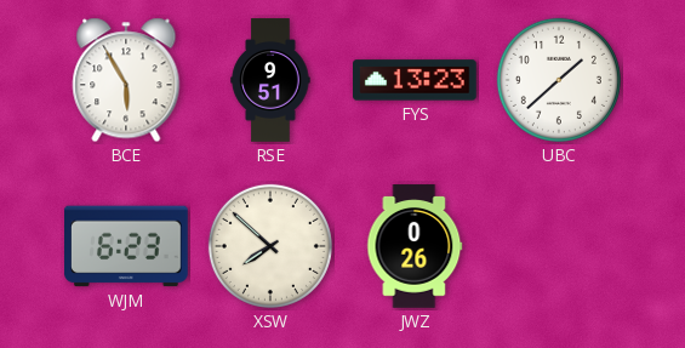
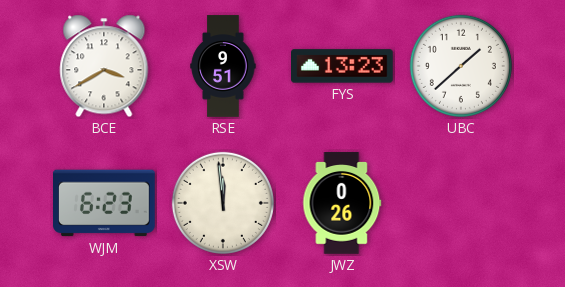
BCE: 5:55 -> 3:40 (104, 66)
XSW: 7:52 -> 11:59 (223, 203)
